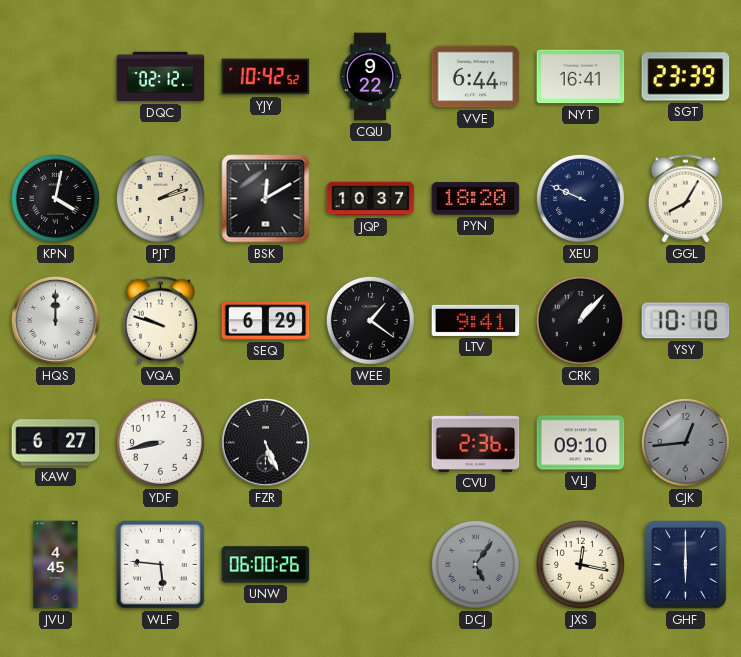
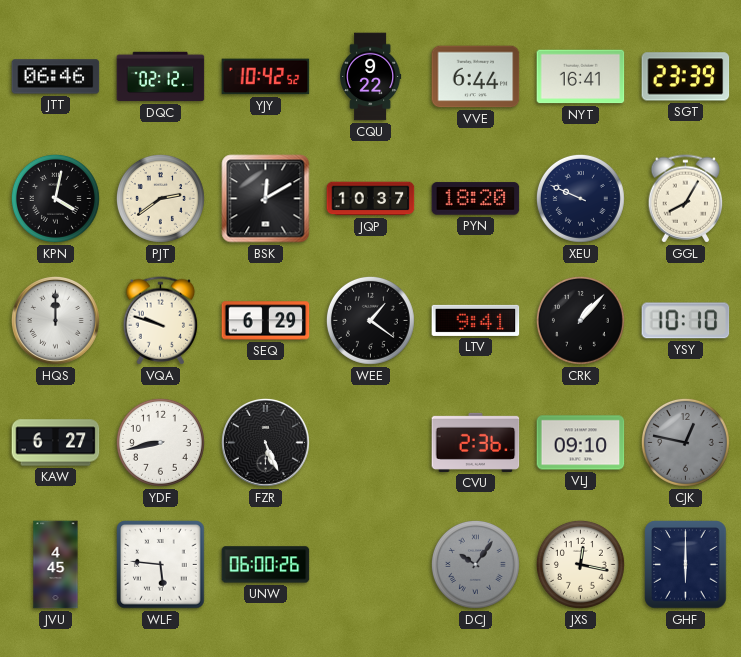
JTT: none -> 06:46 (56, 77)
PJT: 2:12 -> 2:39 (160, 198)
CJK: 12:44 -> 12:47 (685, 442)
DCJ: 5:06 -> 10:06 (475, 564)
